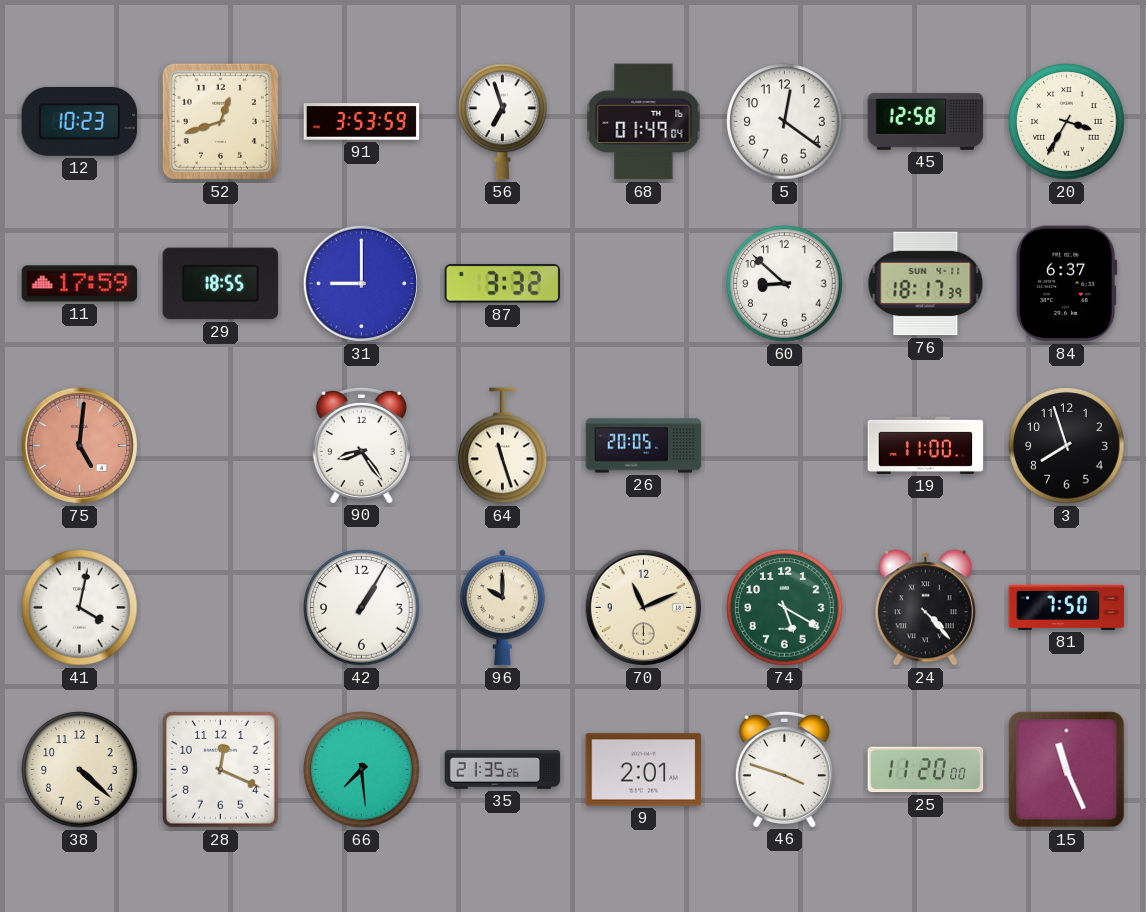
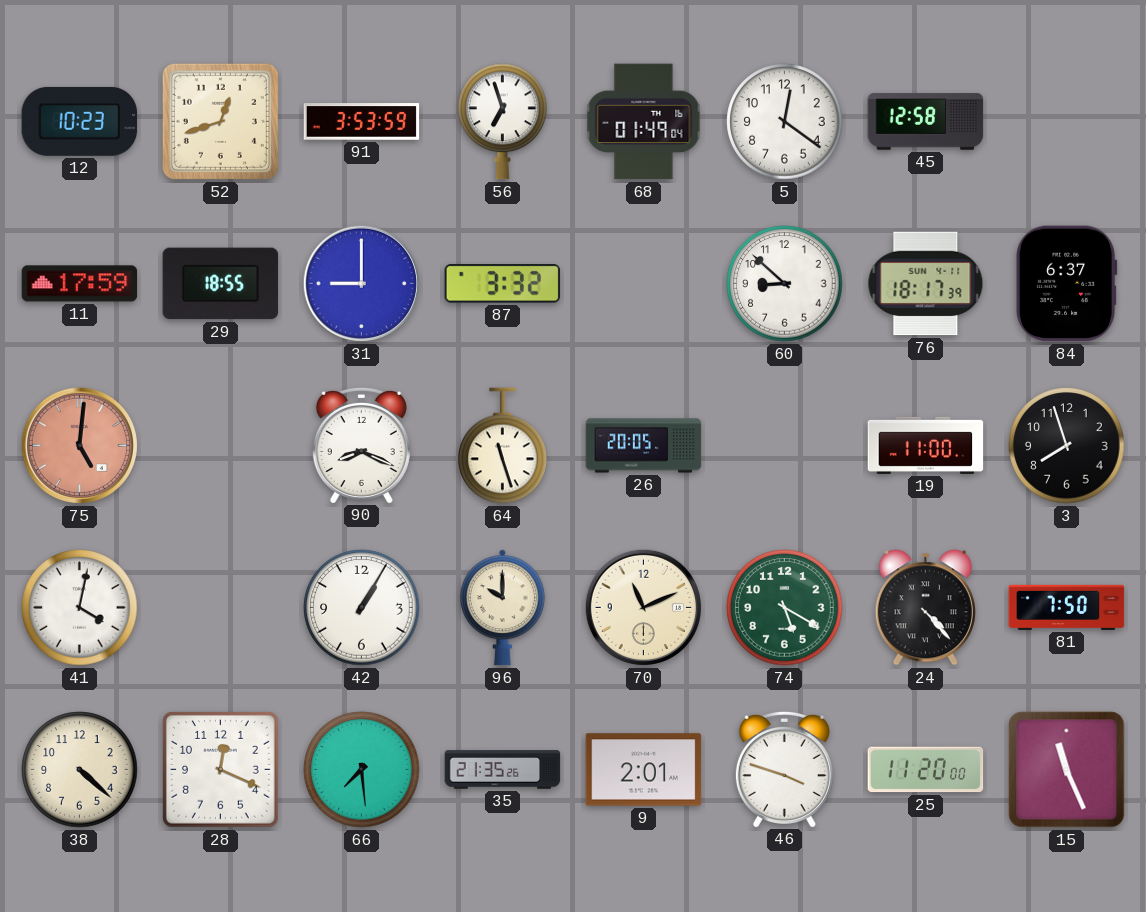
20: 3:35 -> none (1067, 122)
90: 8:24 -> 8:19 (361, 445)
